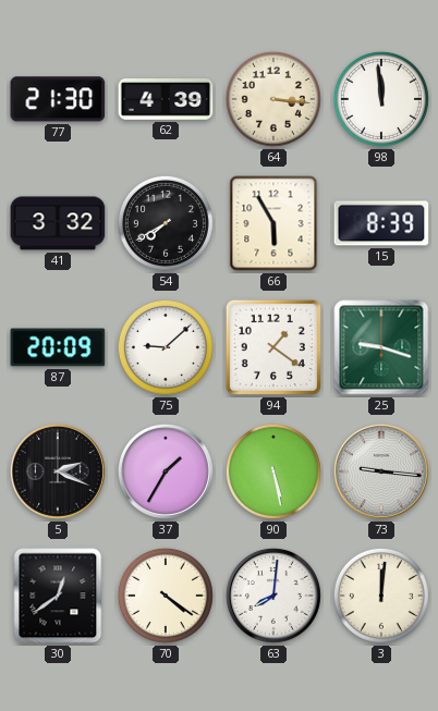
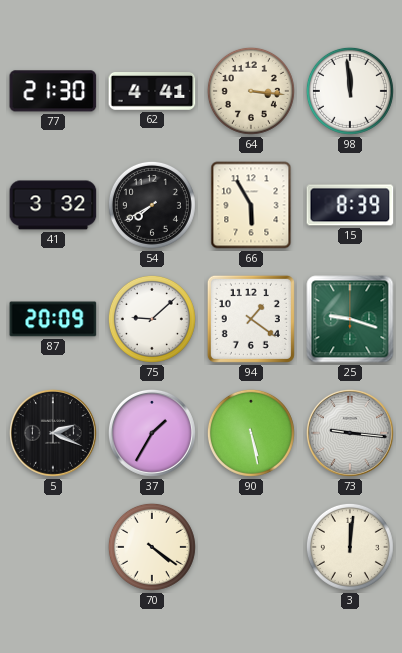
62: 4:39 -> 4:41 (152, 92)
30: 12:39 -> none (58, 596)
63: 8:01 -> none (273, 596)
